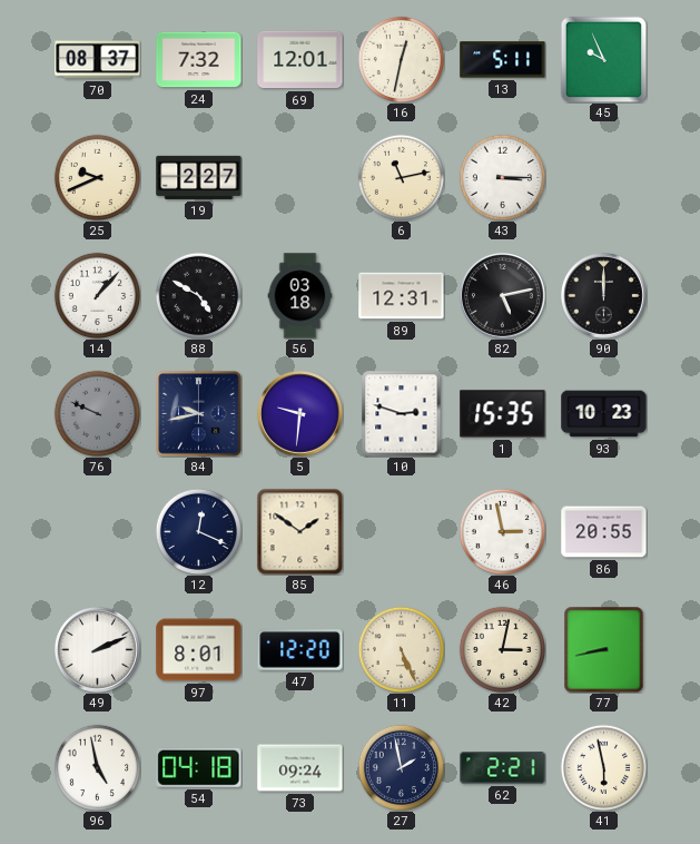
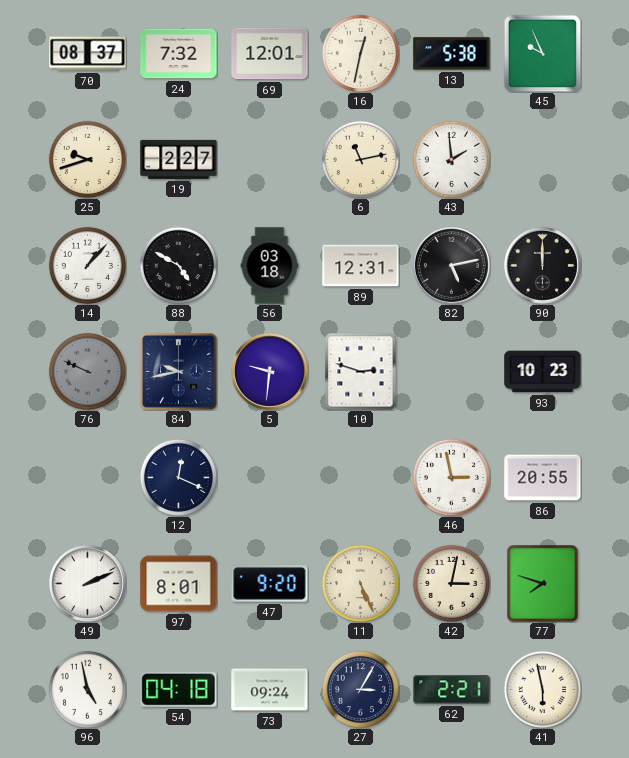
13: 5:11 -> 5:38 (452, 54)
25: 9:41 -> 9:42 (87, 159)
43: 3:15 -> 1:59 (451, 159)
1: 15:35 -> none (503, 414)
85: 1:51 -> none (299, 531)
47: 12:20 -> 9:20 (270, 584)
77: 8:43 -> 7:48 (543, 583)
27: 1:58 -> 3:05 (360, 689)
